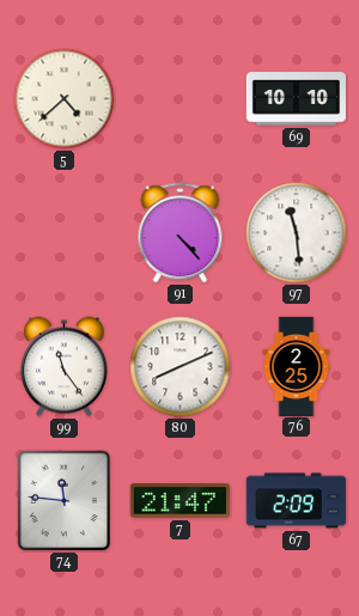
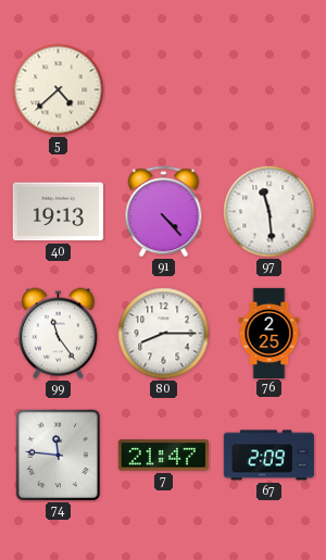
69: 10:10 -> none (296, 99)
40: none -> 19:13 (58, 212)
80: 8:11 -> 8:15 (164, 334)
